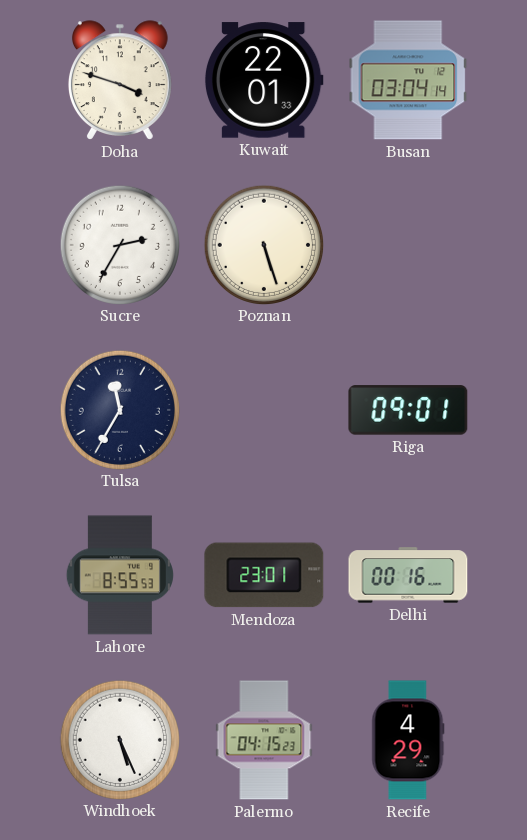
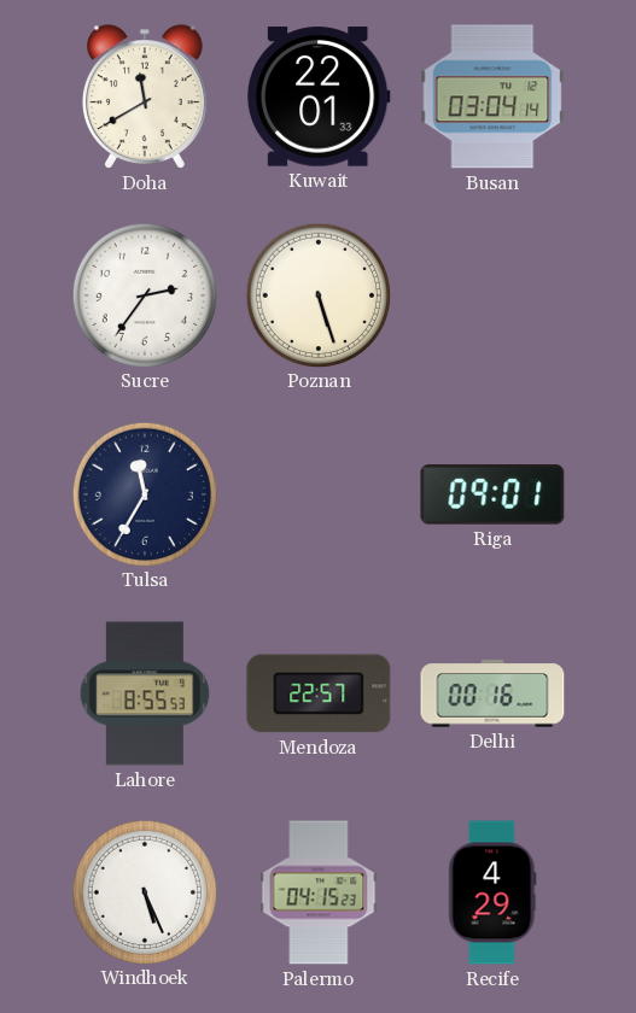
Doha: 3:48 -> 11:40 (145, 96)
Sucre: 2:35 -> 2:36 (144, 294)
Mendoza: 23:01 -> 22:57 (319, 693)
